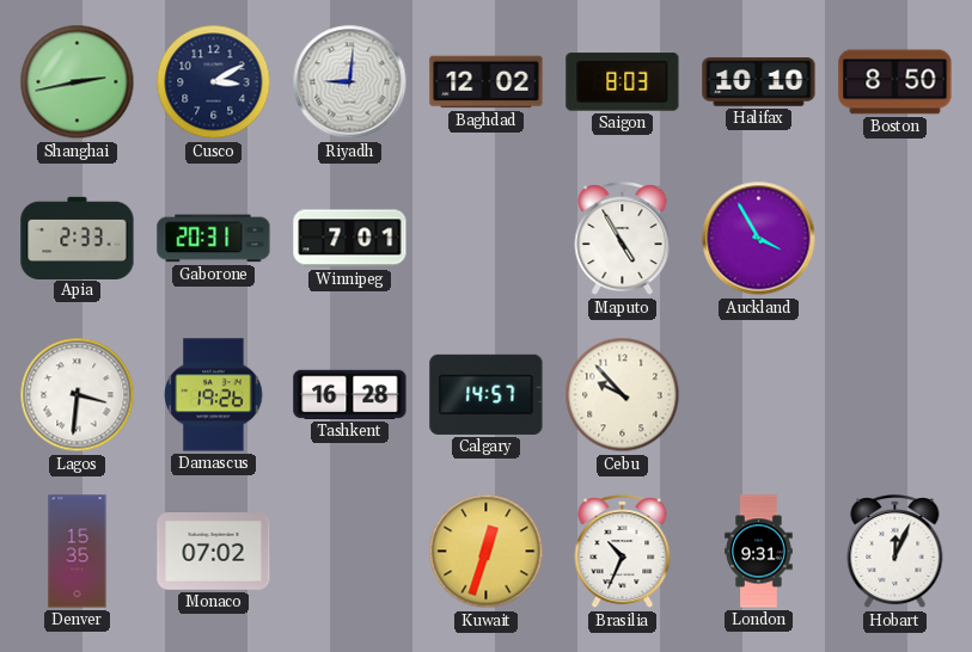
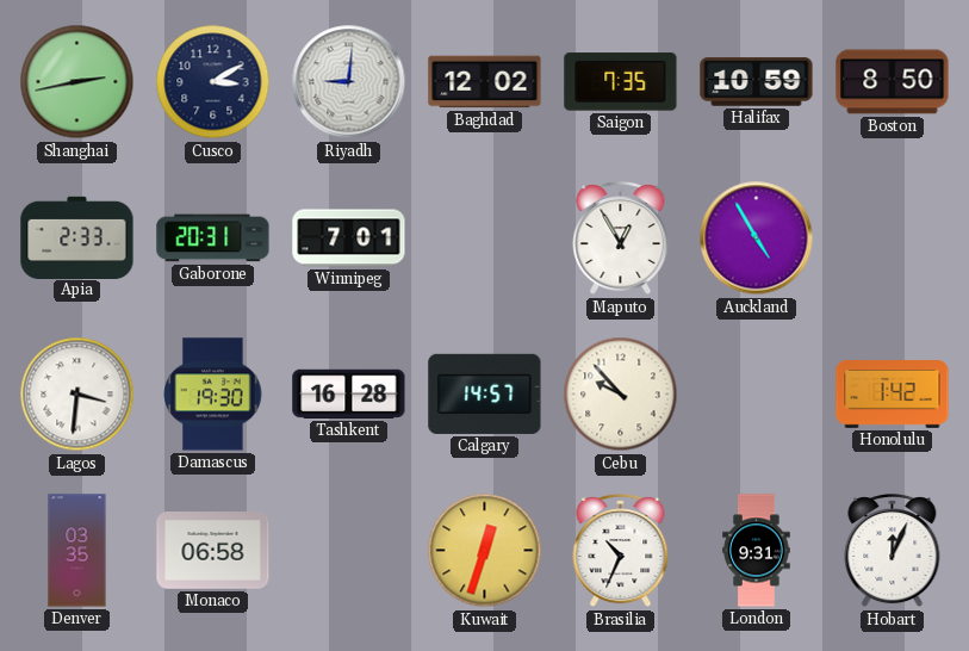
Saigon: 8:03 -> 7:35 (621, 82)
Halifax: 10:10 -> 10:59 (757, 82)
Maputo: 4:55 -> 12:55 (621, 238)
Auckland: 3:55 -> 4:55 (757, 238)
Damascus: 19:26 -> 19:30 (213, 395)
Honolulu: none -> 1:42 (893, 395)
Denver: 15:35 -> 03:35 (77, 551)
Monaco: 07:02 -> 06:58 (213, 551)
